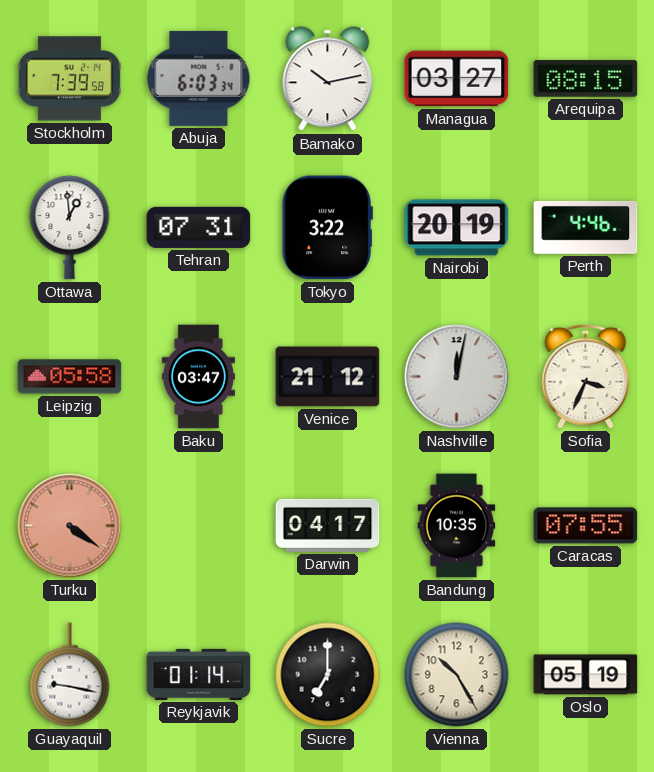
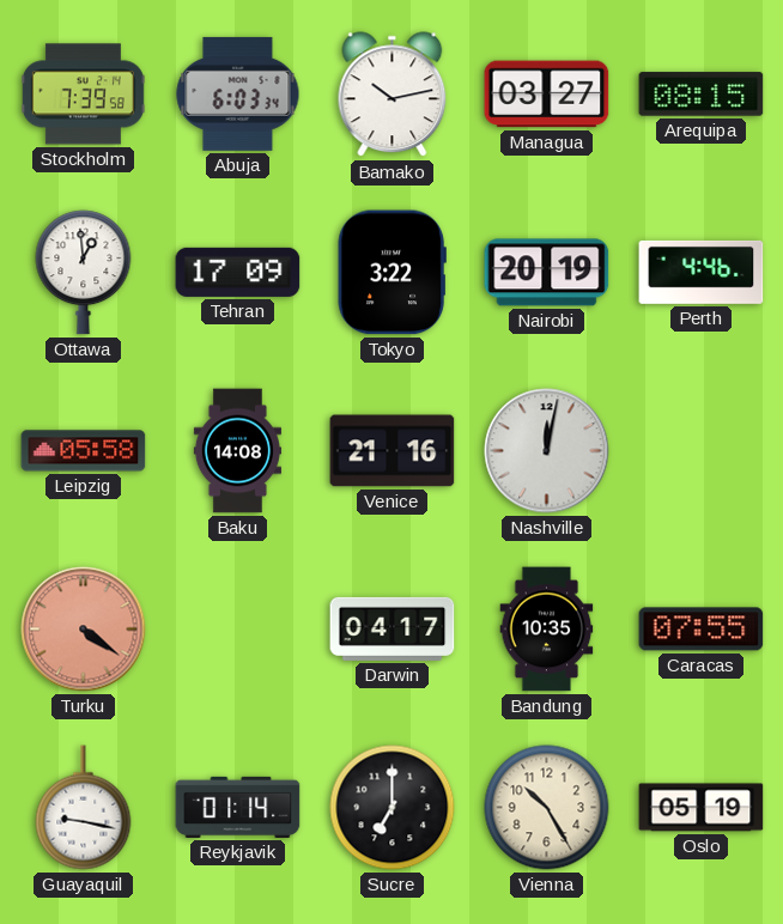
Tehran: 07:31 -> 17:09 (238, 272)
Baku: 03:47 -> 14:08 (237, 451)
Venice: 21:12 -> 21:16 (393, 451)
Sofia: 3:34 -> none (586, 376)
